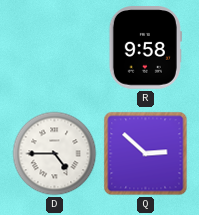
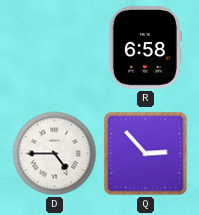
R: 9:58 -> 6:58 (145, 48)
Q: 2:52 -> 2:53 (146, 154)
